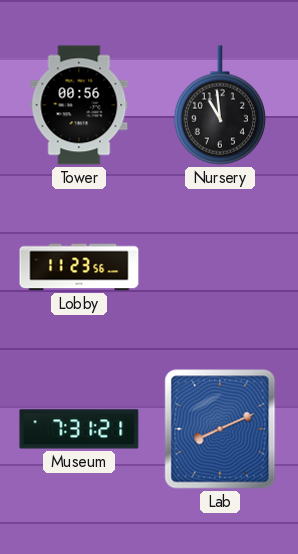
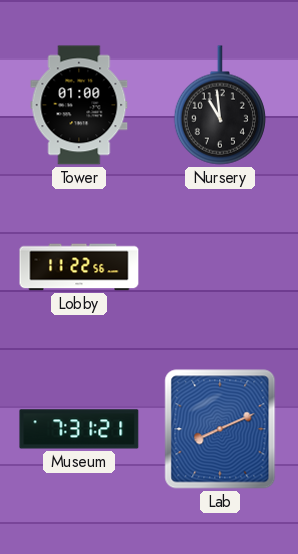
Tower: 00:56 -> 01:00 (79, 105)
Lobby: 11:23 -> 11:22 (79, 267)
